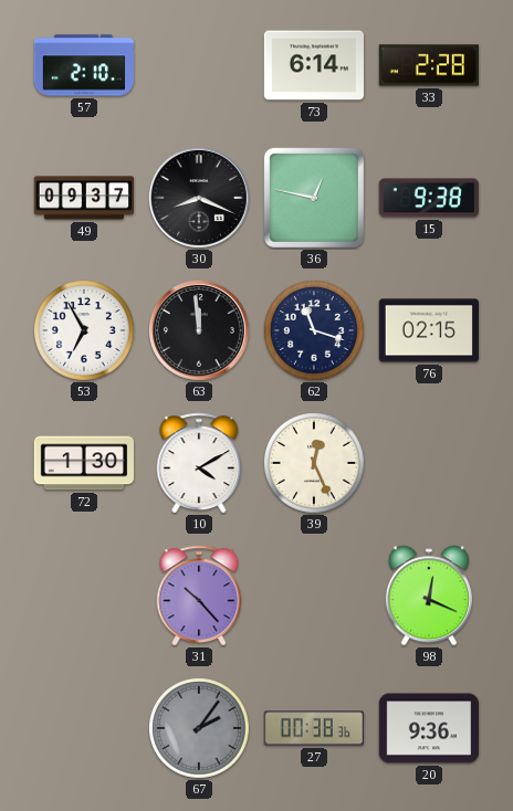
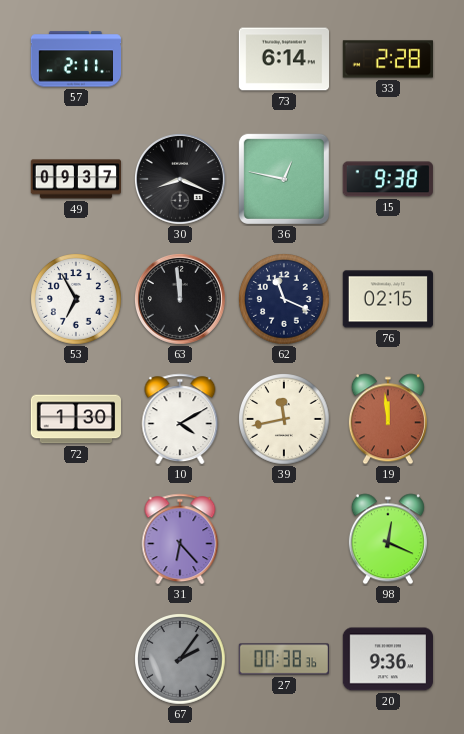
57: 2:10 -> 2:11 (75, 59)
62: 11:18 -> 11:19 (285, 300)
39: 12:26 -> 11:43 (285, 420)
19: none -> 11:59 (388, 419)
31: 10:23 -> 6:23 (180, 539)
